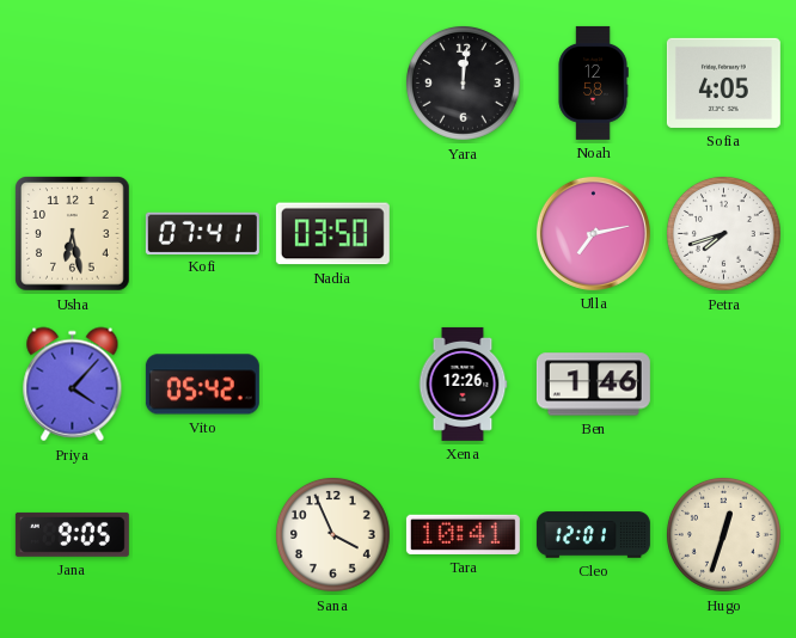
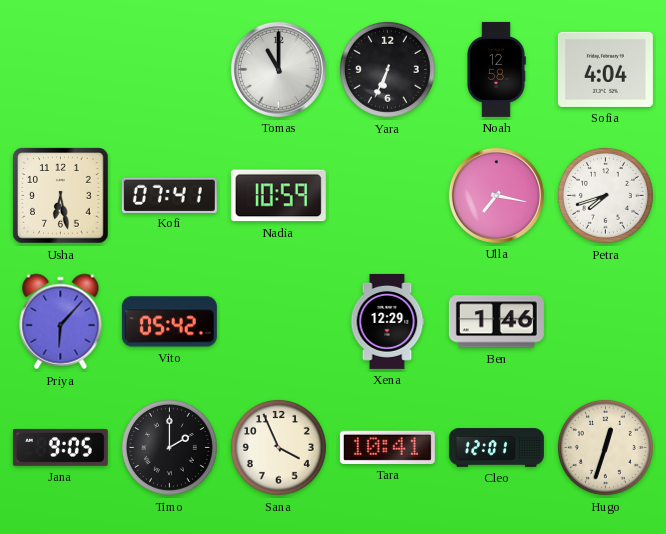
Tomas: none -> 11:00 (278, 69)
Yara: 12:01 -> 6:34 (387, 69)
Sofia: 4:05 -> 4:04 (605, 69)
Nadia: 03:50 -> 10:59 (278, 196)
Ulla: 7:13 -> 7:17 (496, 195)
Priya: 4:07 -> 6:07 (61, 322)
Xena: 12:26 -> 12:29 (387, 321)
Timo: none -> 2:00 (169, 447)
